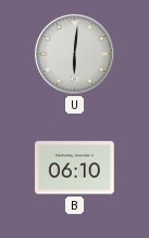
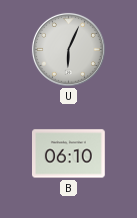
U: 6:01 -> 6:04 (68, 49)
